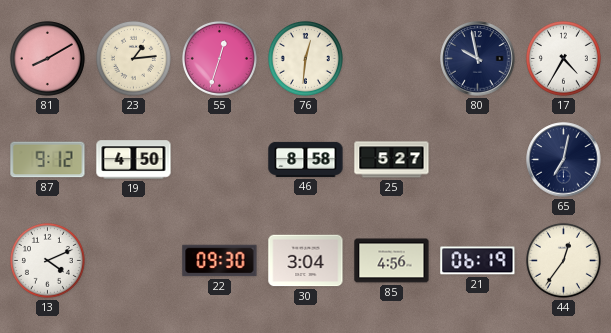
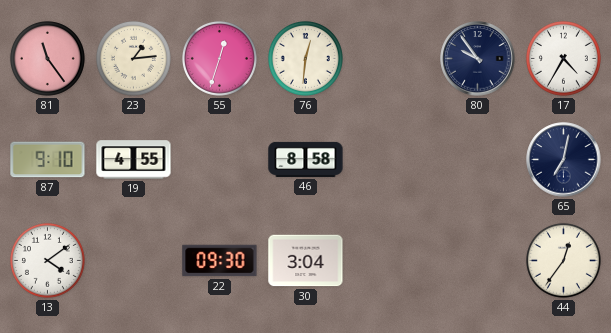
81: 8:10 -> 11:24 (47, 58)
80: 9:58 -> 9:54 (478, 59)
87: 9:12 -> 9:10 (48, 160)
19: 4:50 -> 4:55 (134, 160)
25: 5:27 -> none (392, 160)
13: 4:11 -> 4:09 (47, 260)
85: 4:56 -> none (392, 261)
21: 06:19 -> none (478, 261)
